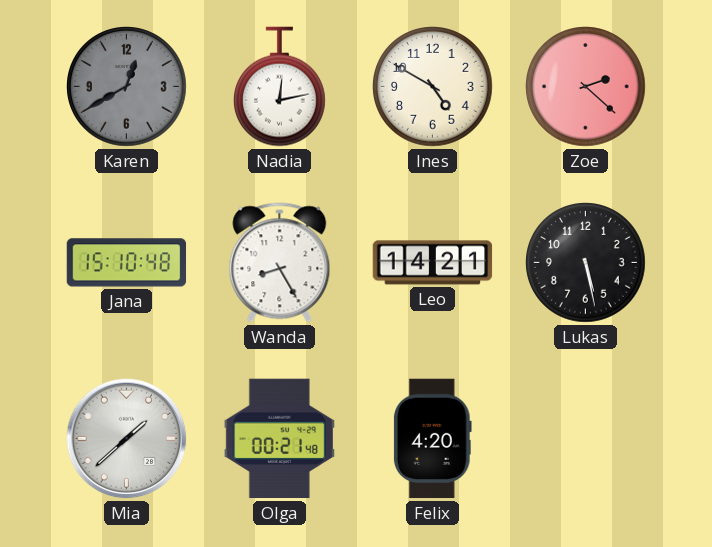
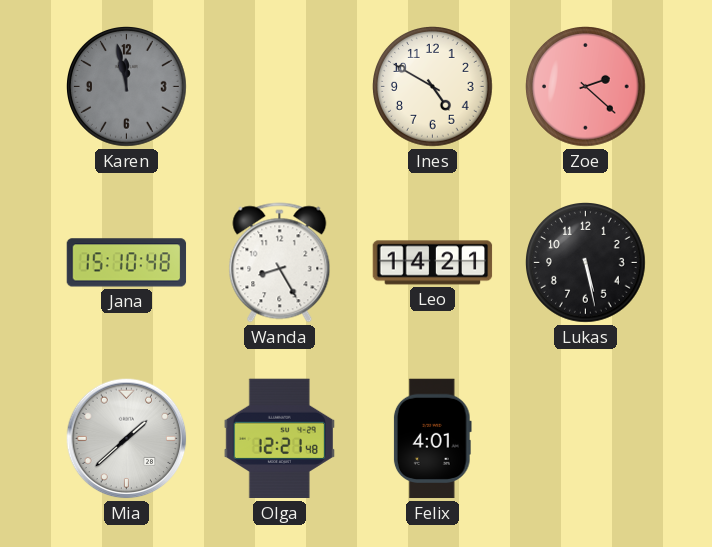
Karen: 12:40 -> 11:58 (127, 87)
Nadia: 12:13 -> none (279, 87)
Olga: 00:21 -> 12:21 (279, 439)
Felix: 4:20 -> 4:01 (432, 439)
